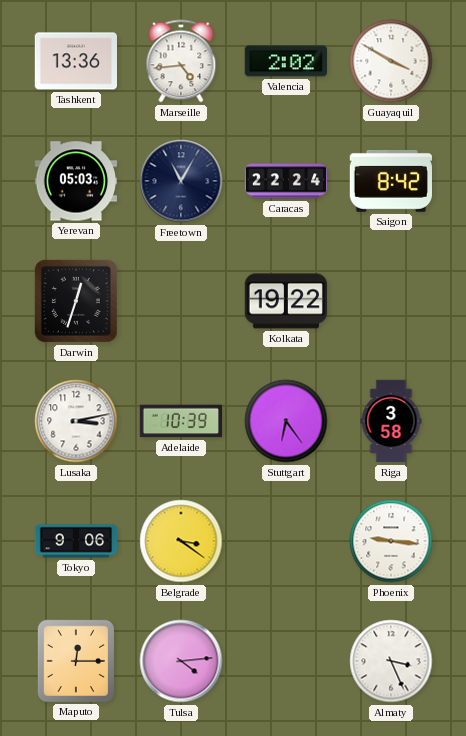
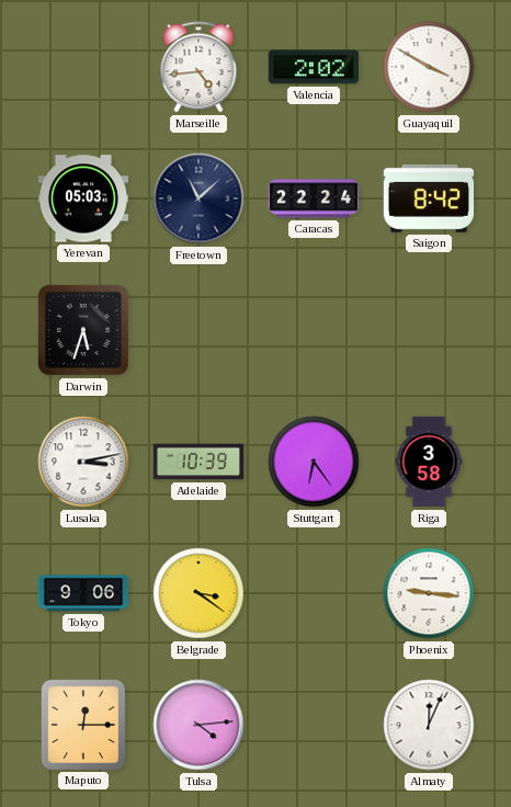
Tashkent: 13:36 -> none (75, 61)
Freetown: 11:05 -> 11:08 (198, 198)
Darwin: 12:33 -> 5:33 (83, 330)
Kolkata: 19:22 -> none (285, 301)
Almaty: 3:26 -> 12:04 (429, 725)
